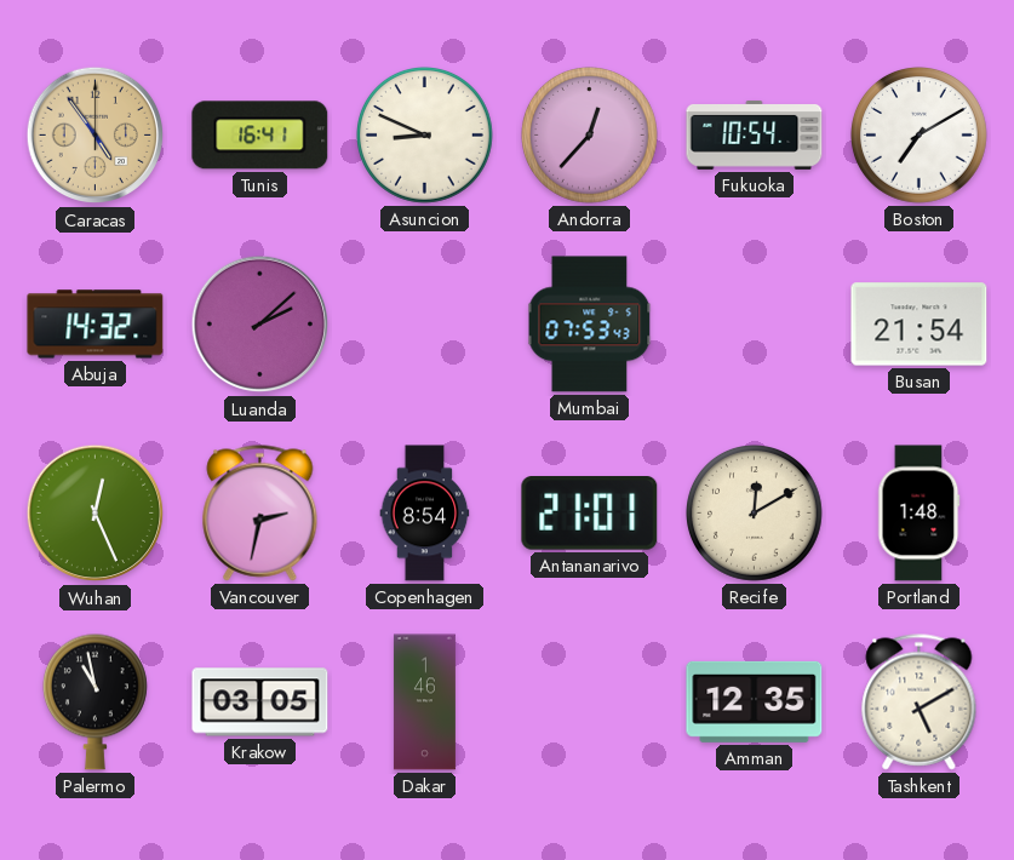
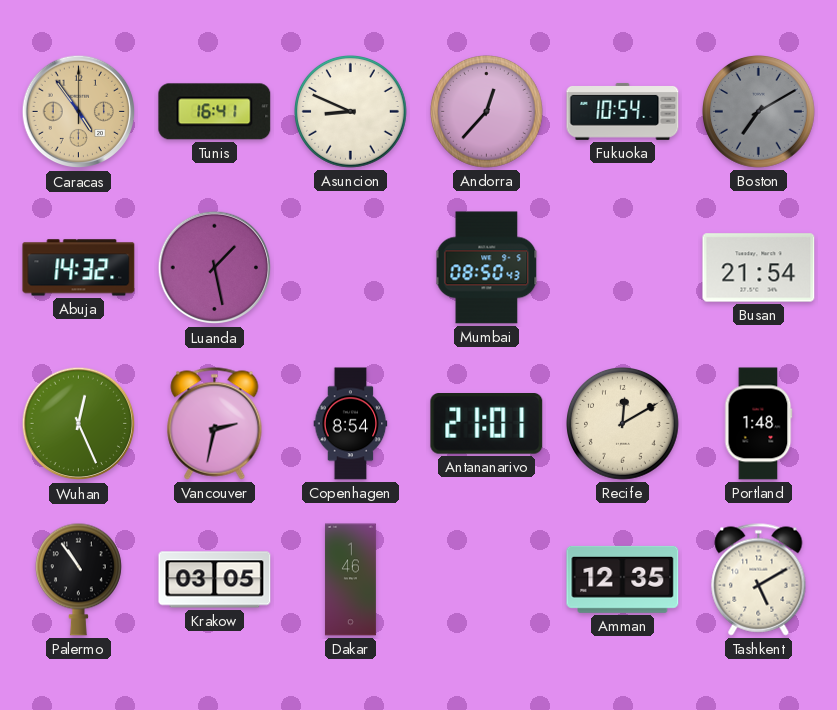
Boston dial: white -> grey (759, 112)
Luanda: 2:08 -> 1:28 (215, 268)
Mumbai: 07:53 -> 08:50 (487, 268)
Palermo: 10:58 -> 10:54 (78, 579)
